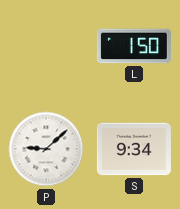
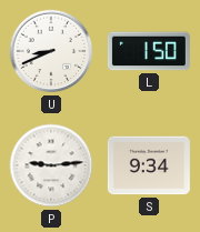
U: none -> 8:41 (51, 51)
P: 9:08 -> 9:14 (51, 165)
